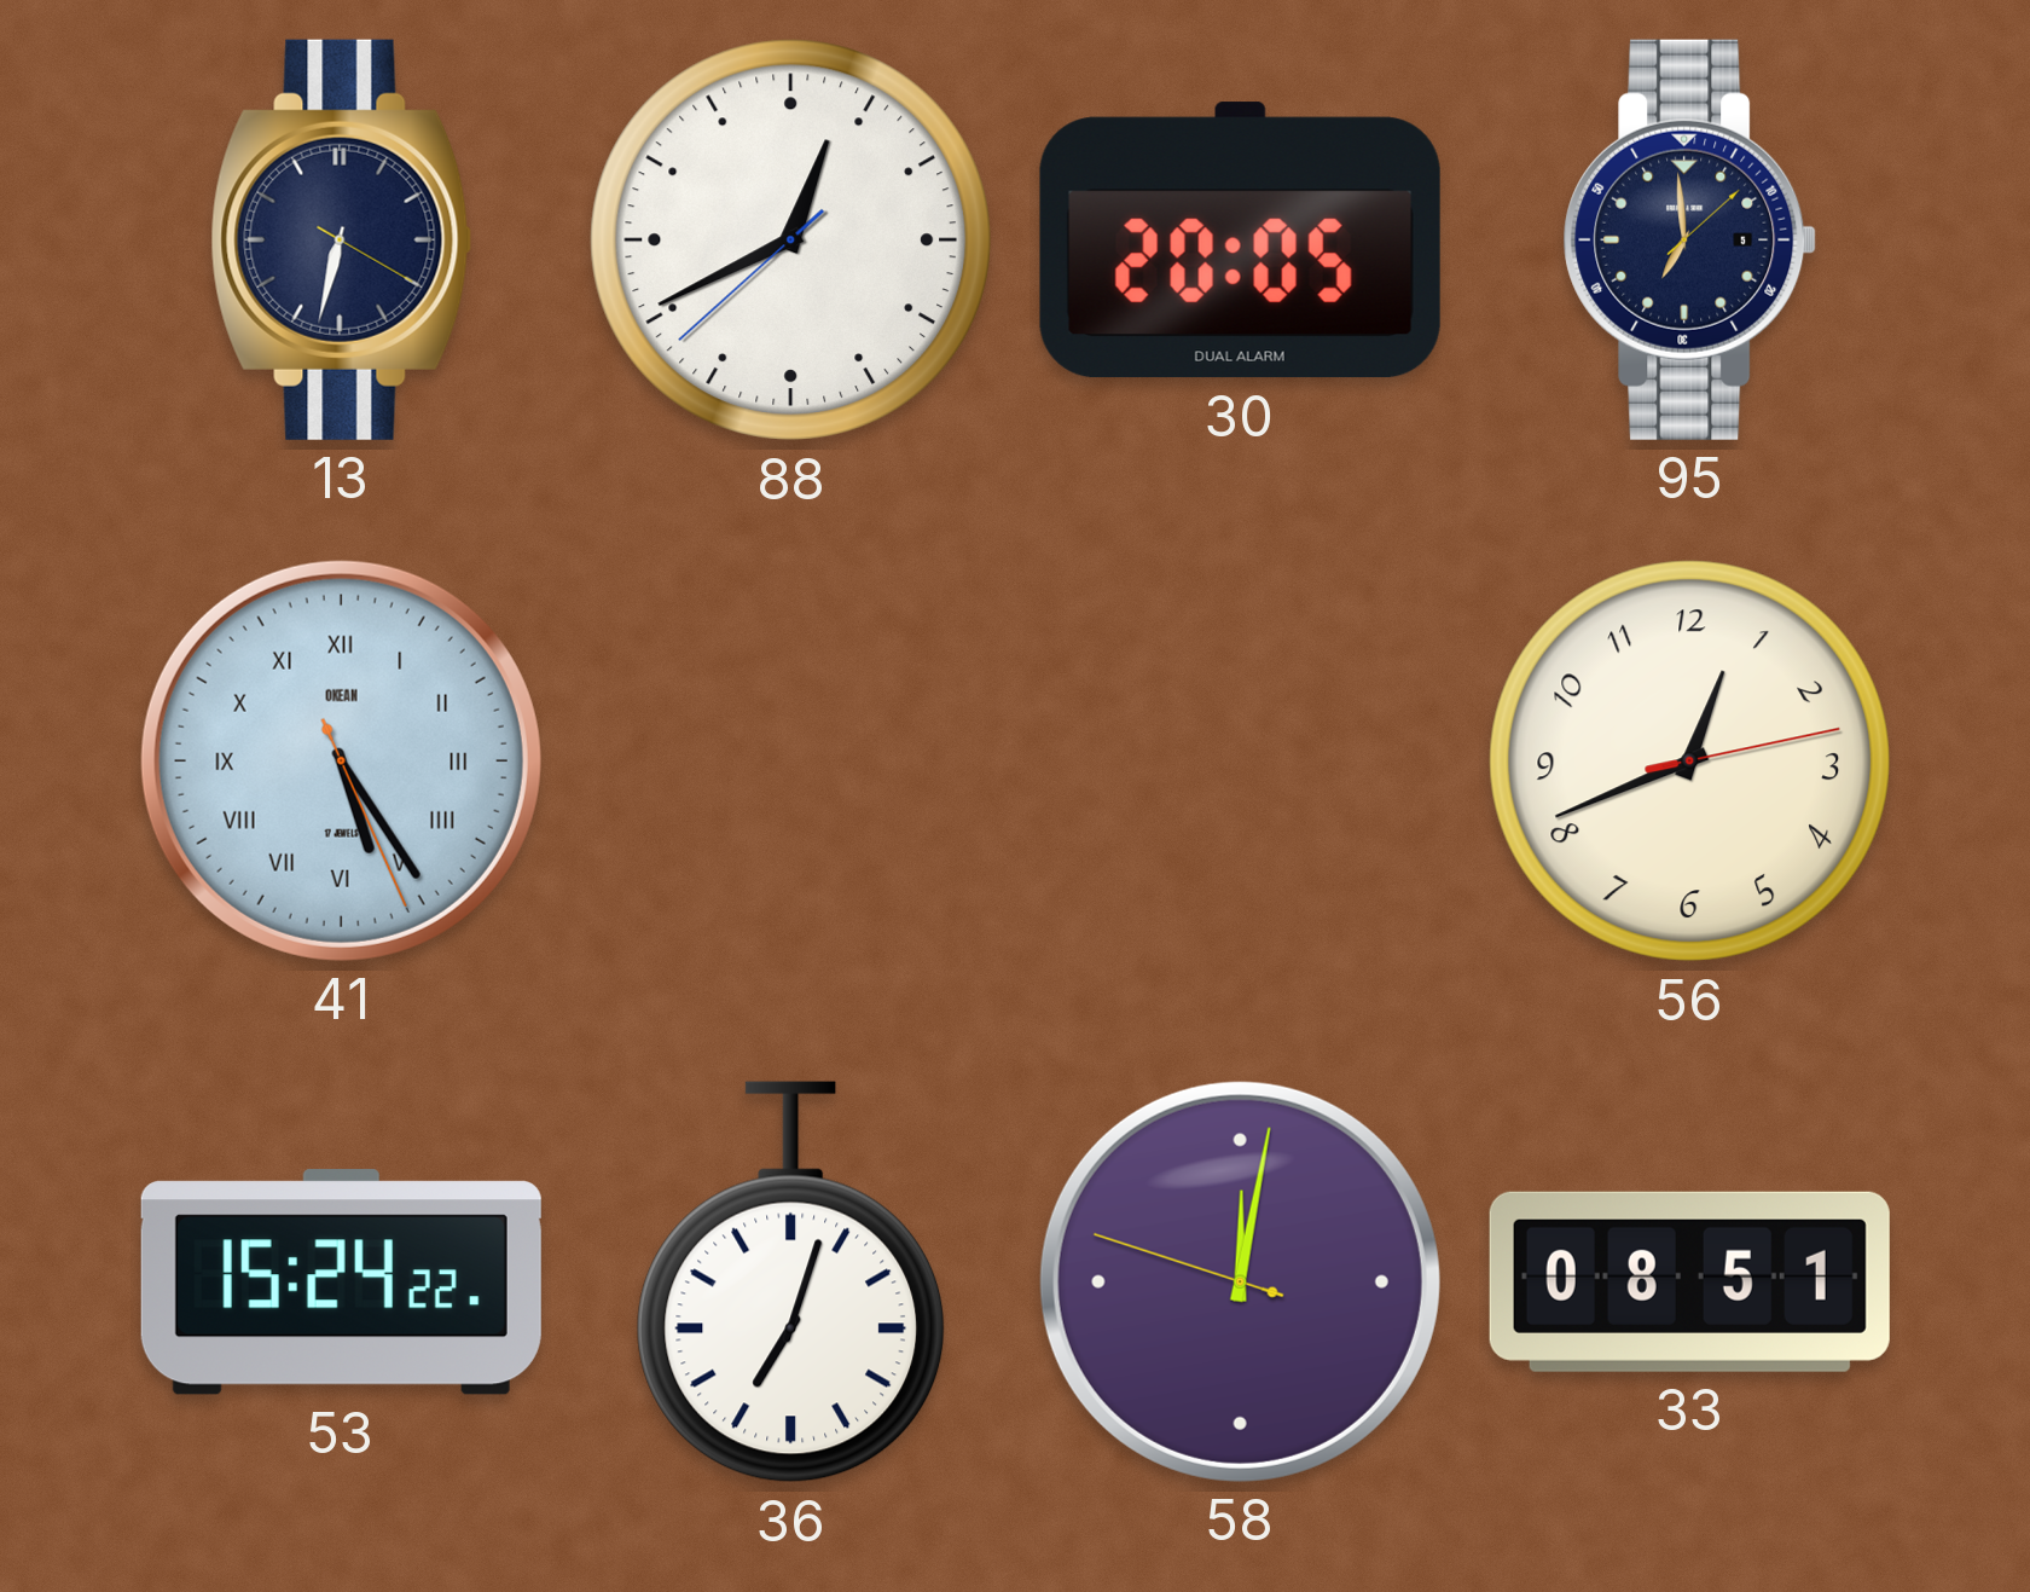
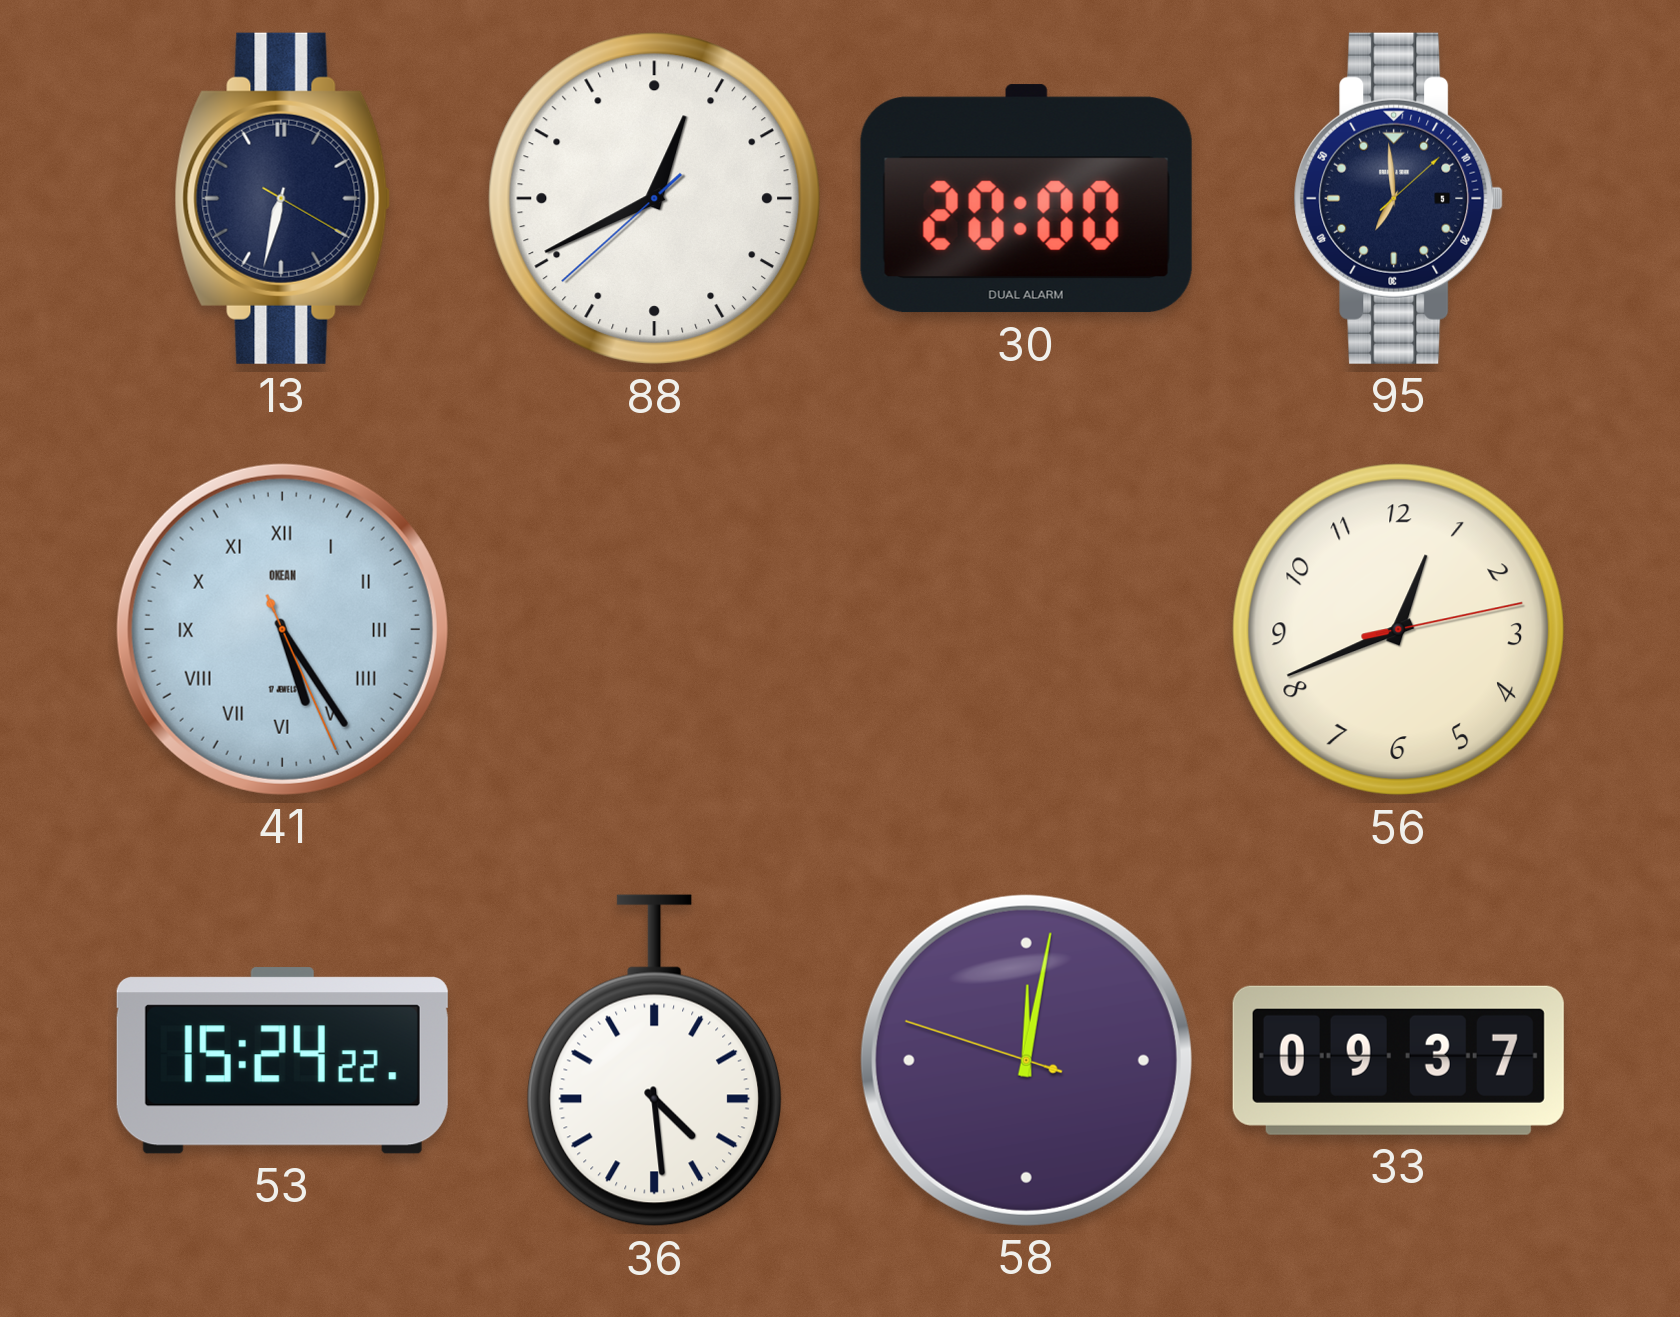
30: 20:05 -> 20:00 (1026, 199)
36: 7:03 -> 4:29 (655, 1061)
33: 08:51 -> 09:37 (1398, 1060)
